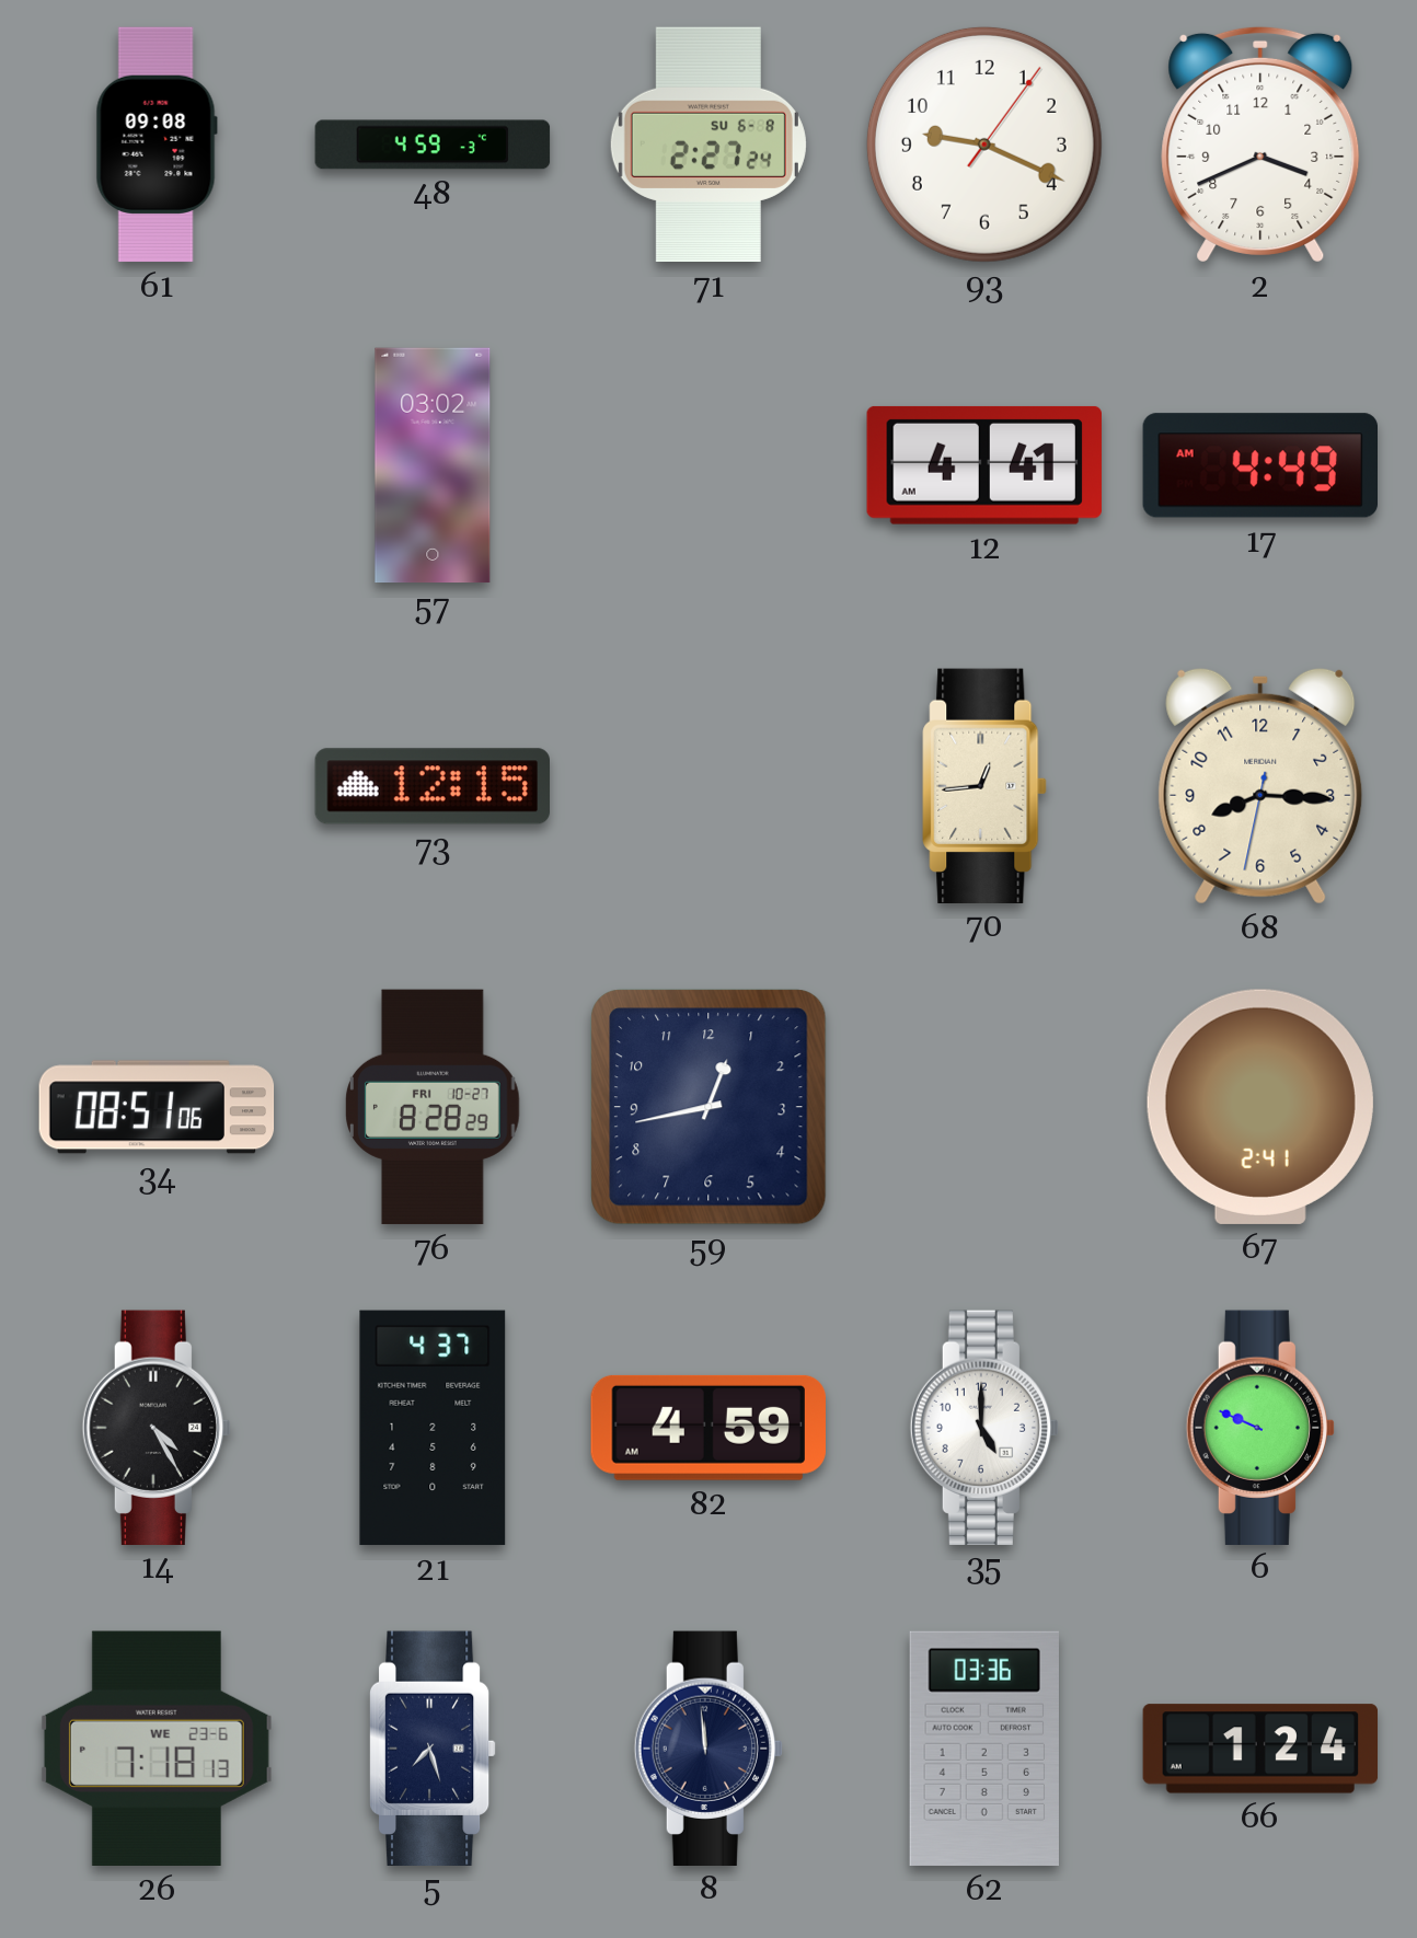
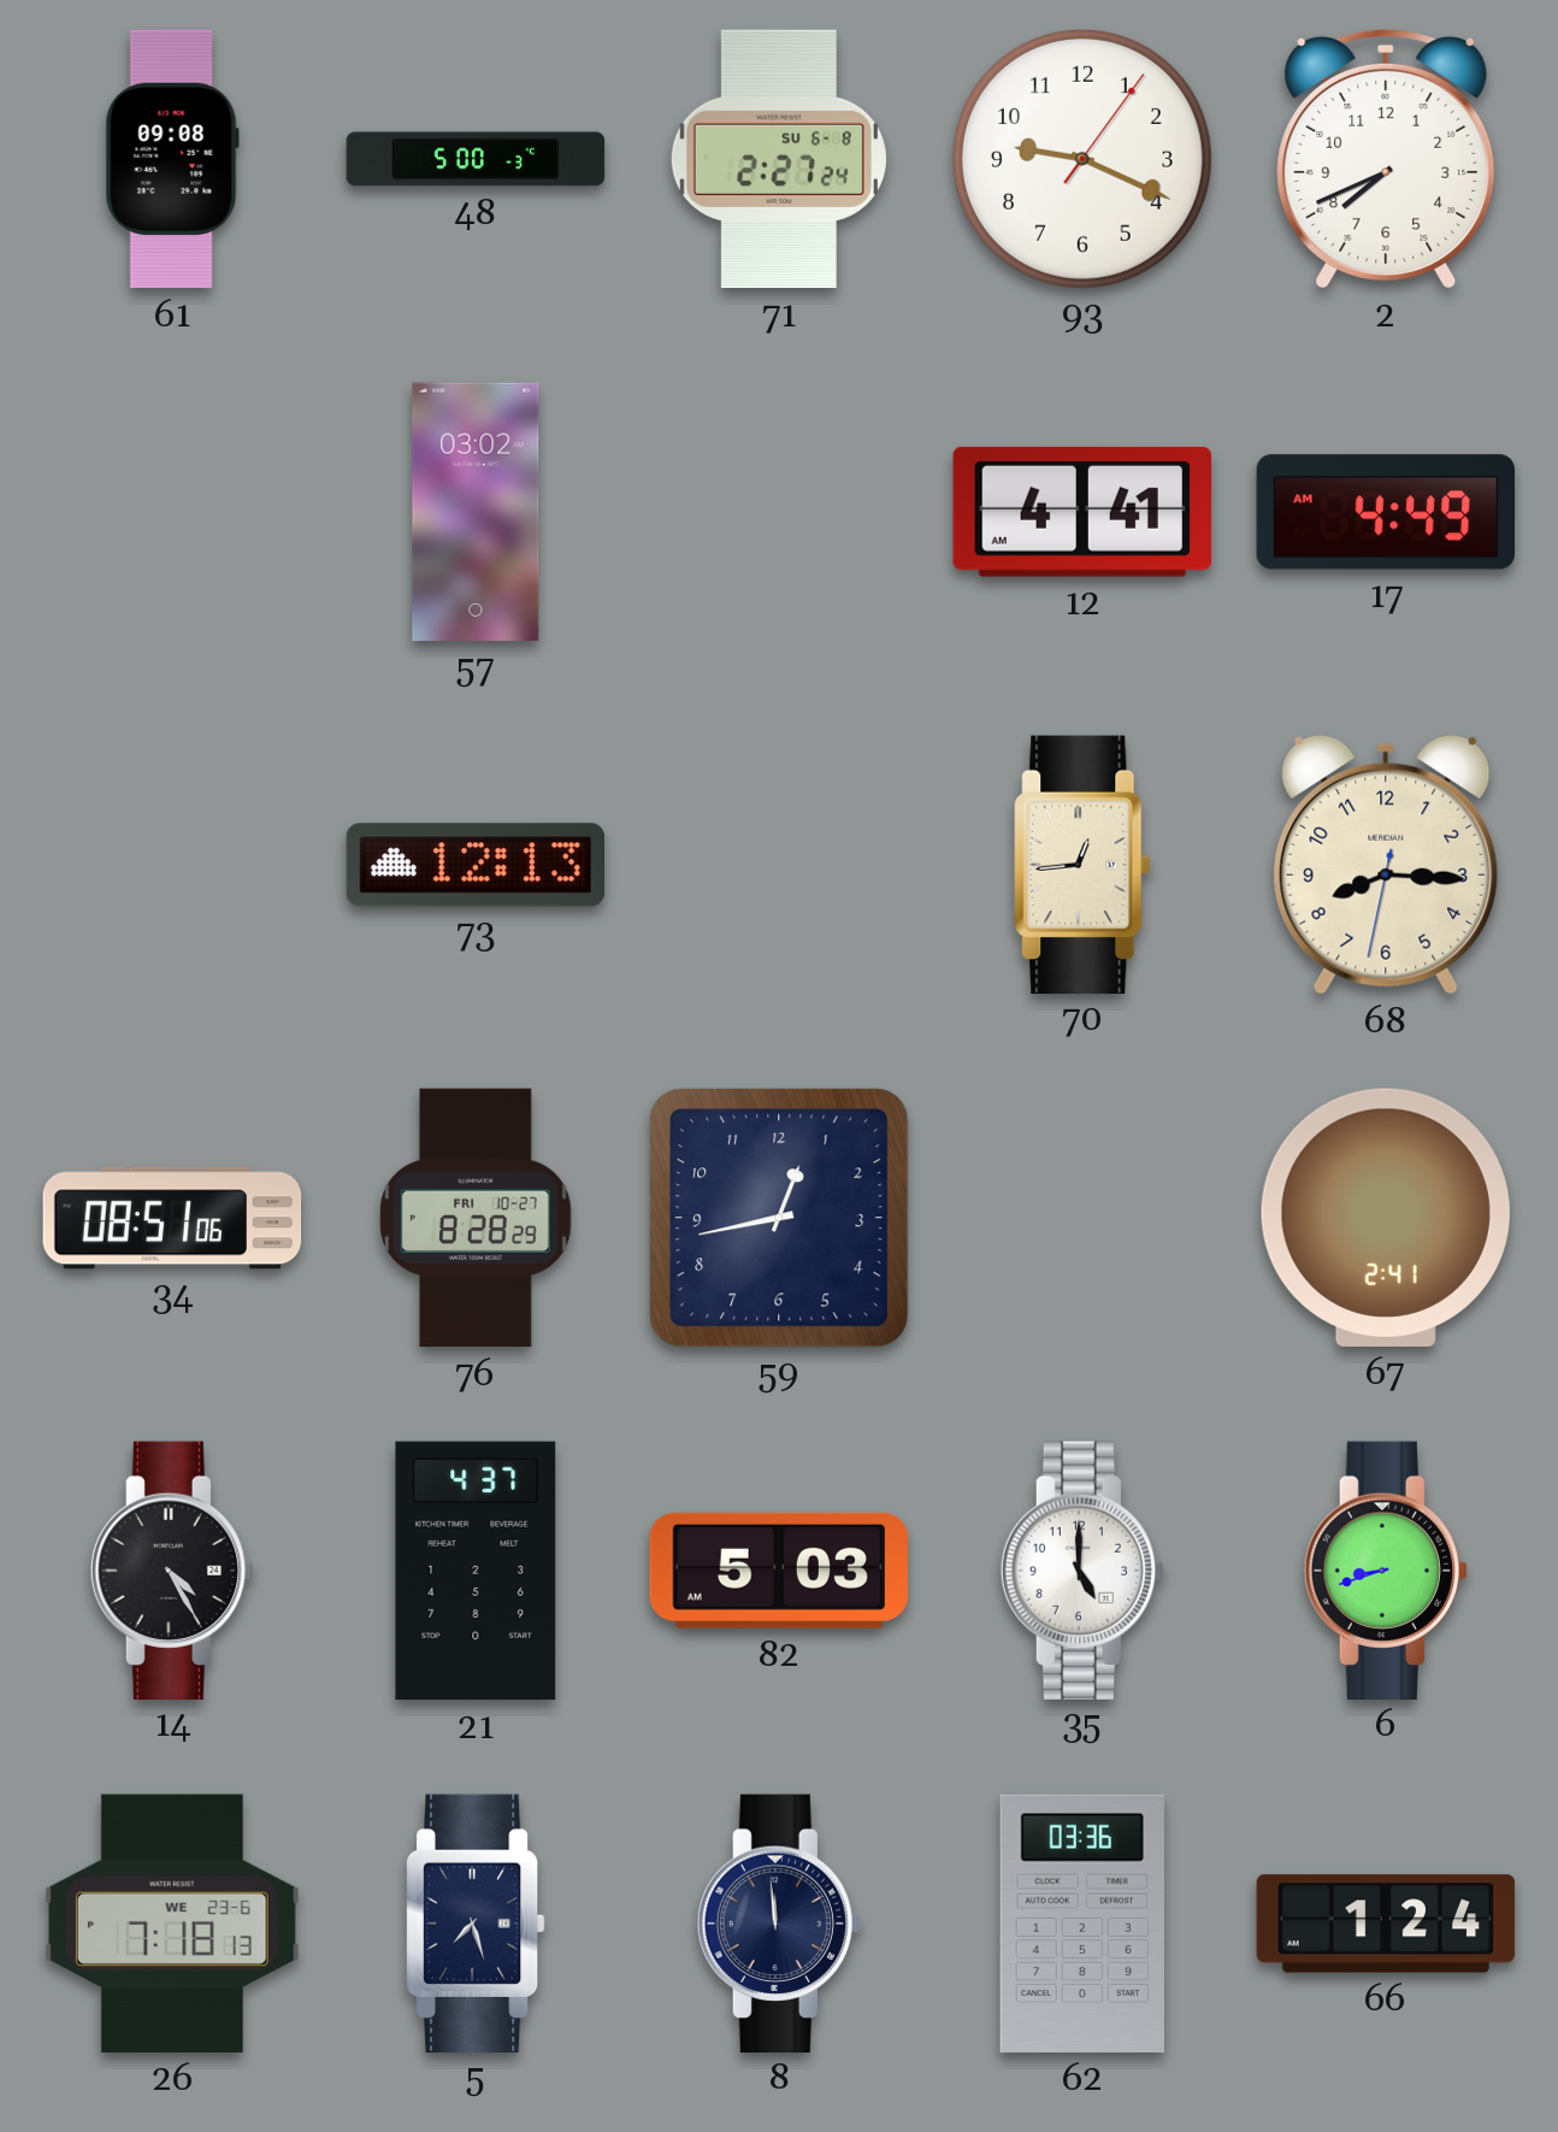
48: 4:59 -> 5:00 (476, 159)
2: 3:41 -> 7:41 (1386, 159)
73: 12:15 -> 12:13 (474, 865)
82: 4:59 -> 5:03 (778, 1571)
6: 9:49 -> 8:42 (1385, 1569)
